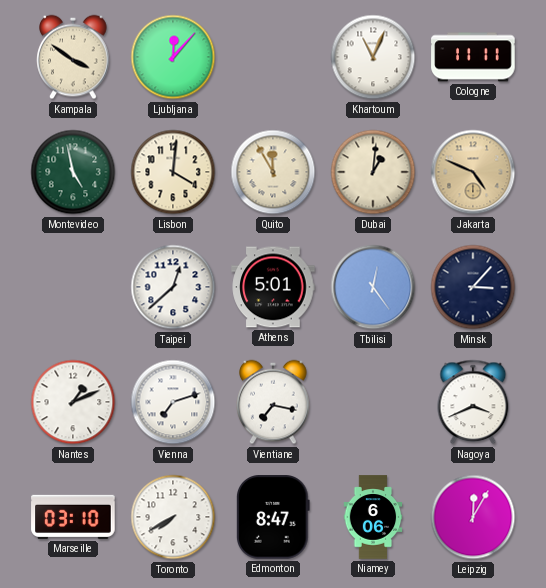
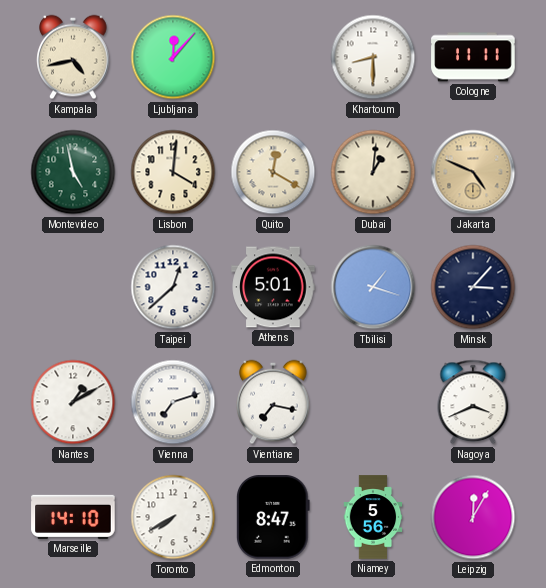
Kampala: 3:51 -> 4:43 (73, 57)
Khartoum: 11:04 -> 8:30 (373, 57)
Quito: 11:55 -> 12:20 (273, 172)
Tbilisi: 12:24 -> 1:18 (373, 287)
Nantes: 1:11 -> 1:10 (73, 402)
Marseille: 03:10 -> 14:10 (73, 517)
Niamey: 6:06 -> 5:56 (373, 517)
